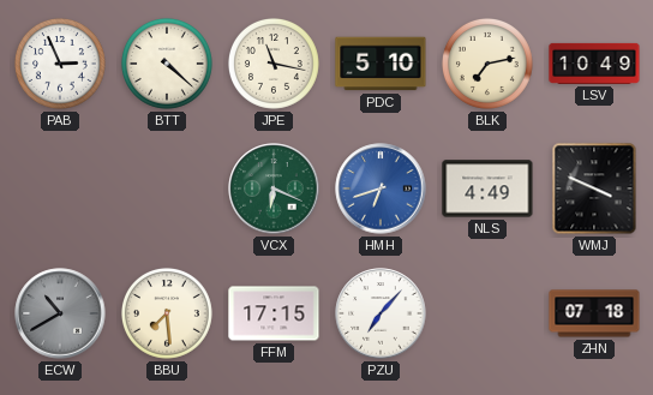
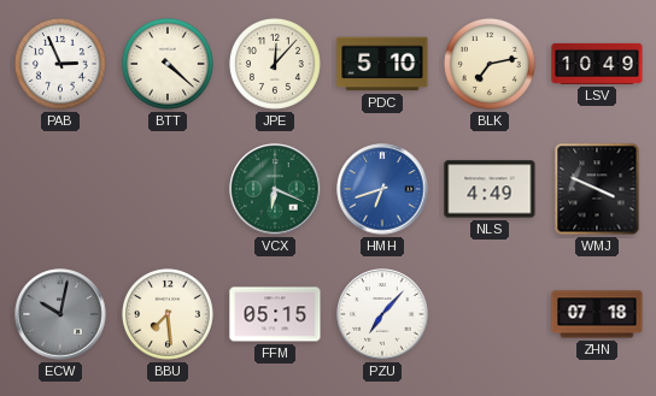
JPE: 11:17 -> 12:07 (275, 64)
ECW: 10:40 -> 10:02 (60, 314)
FFM: 17:15 -> 05:15 (275, 314)
